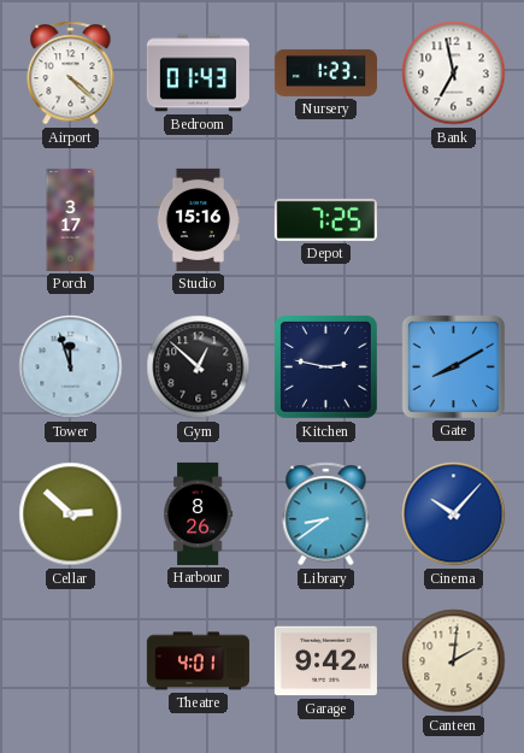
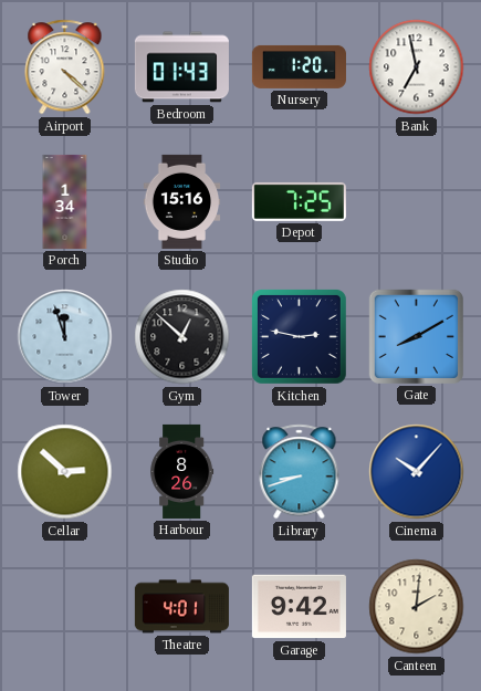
Nursery: 1:23 -> 1:20 (299, 66)
Porch: 3:17 -> 1:34 (65, 201)
Library: 8:39 -> 8:42 (300, 472)
